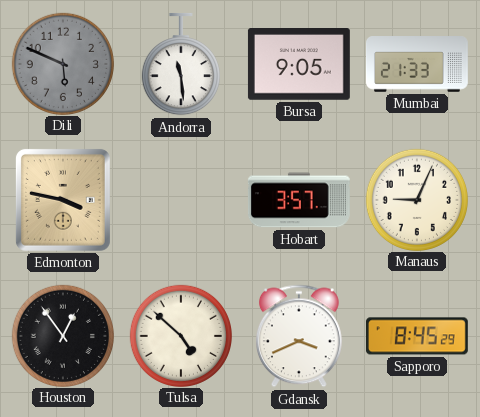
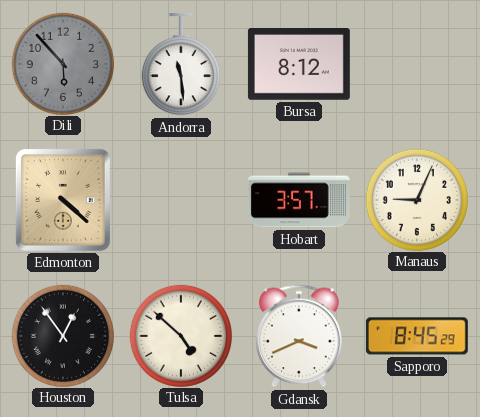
Dili: 5:49 -> 5:53 (62, 63)
Bursa: 9:05 -> 8:12 (299, 65)
Mumbai: 21:33 -> none (417, 65)
Edmonton: 3:47 -> 4:22 (63, 200)
